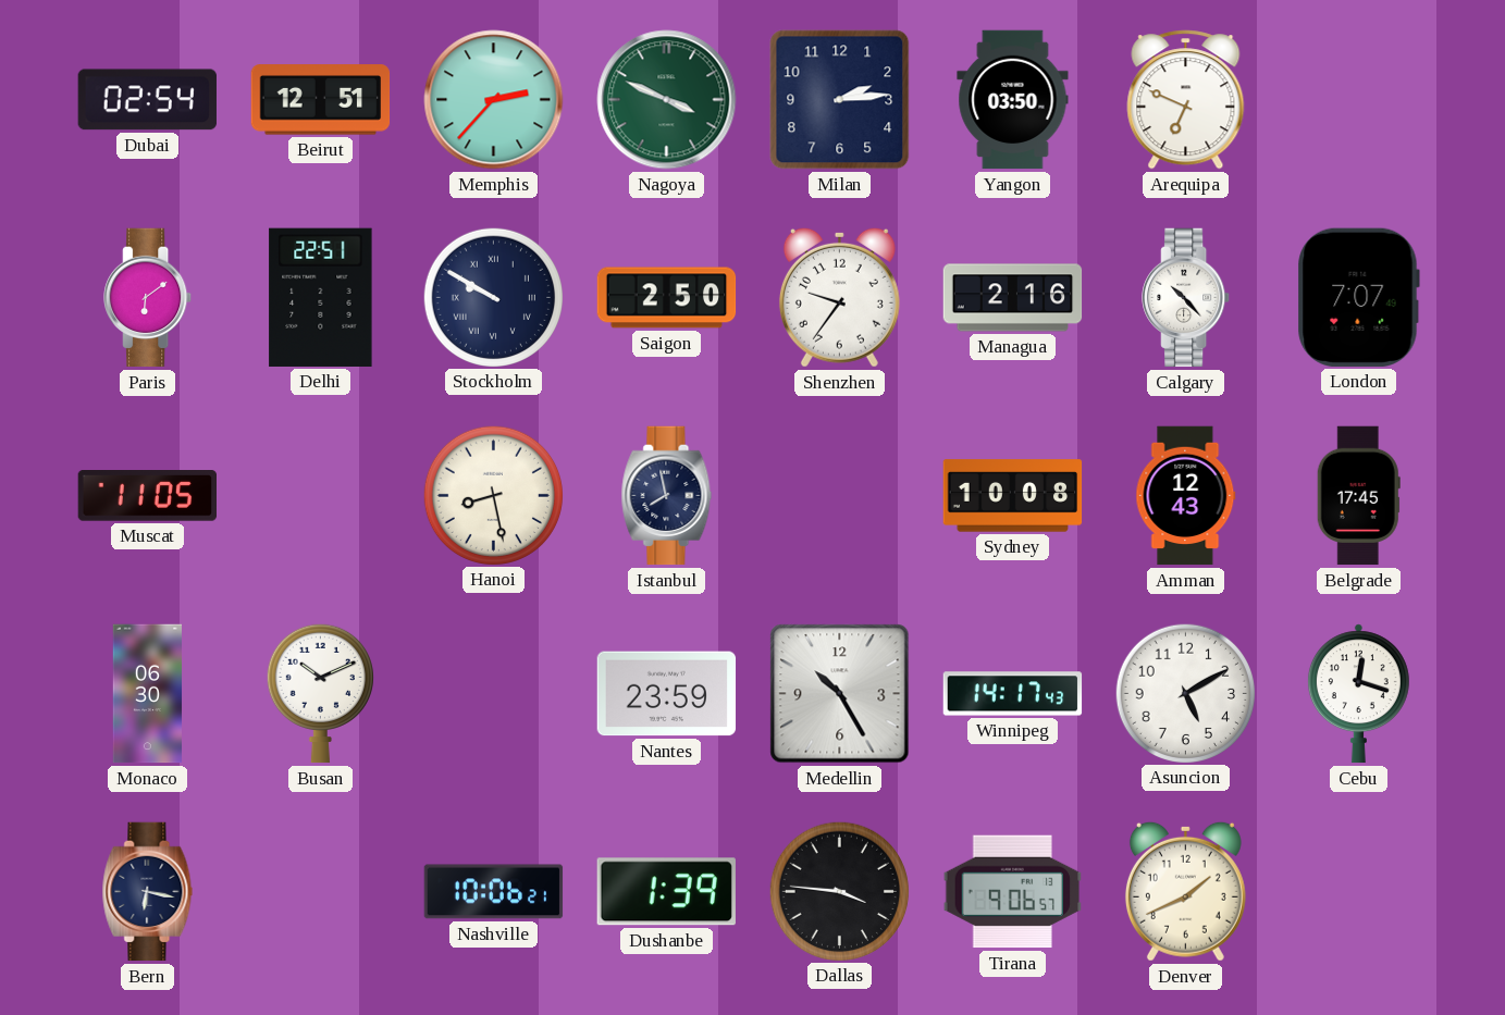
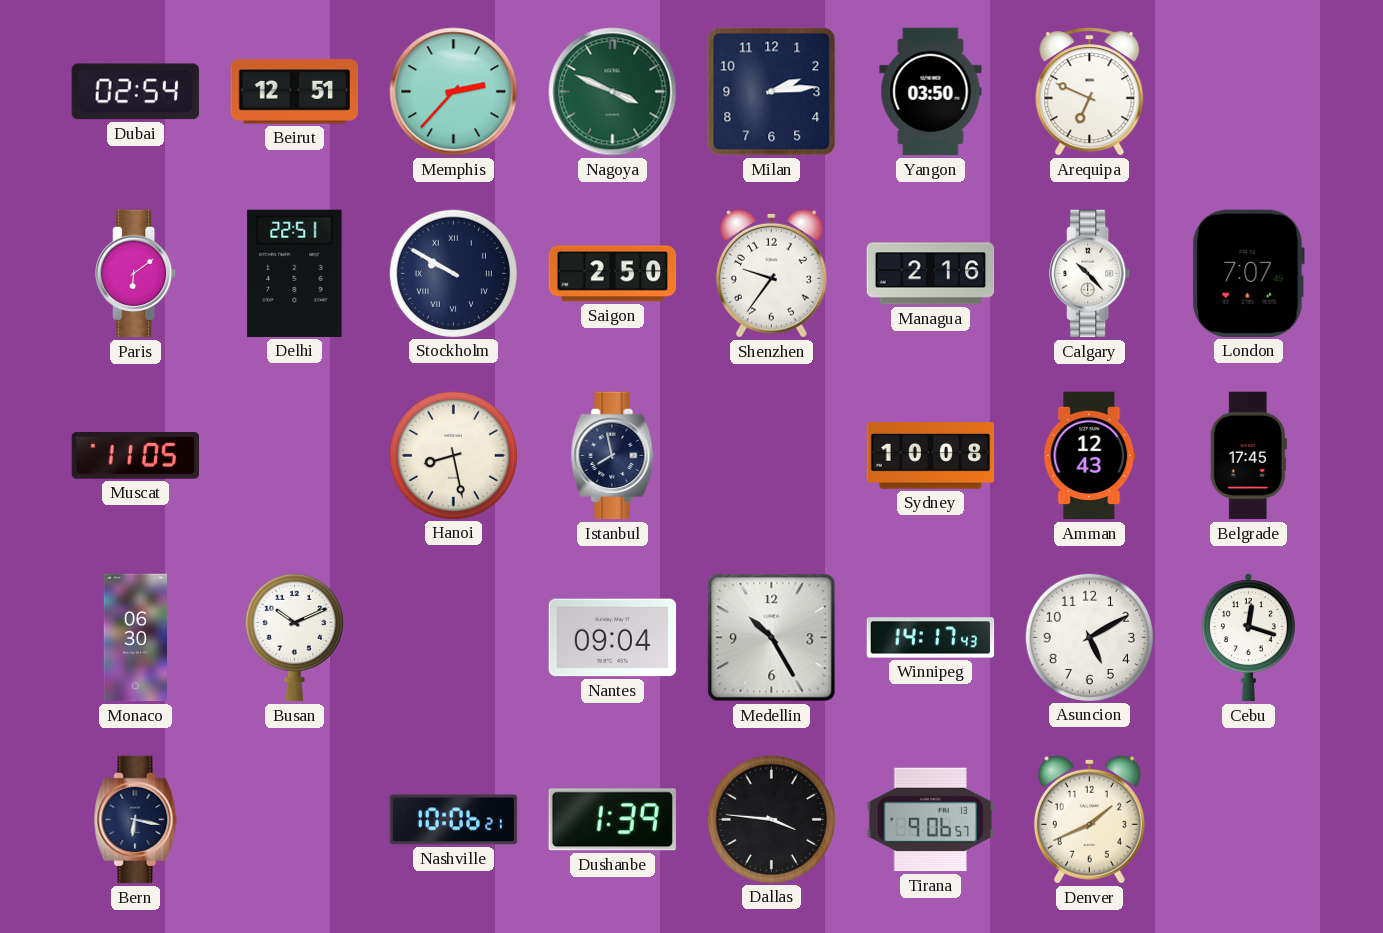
Nantes: 23:59 -> 09:04 (613, 638)
